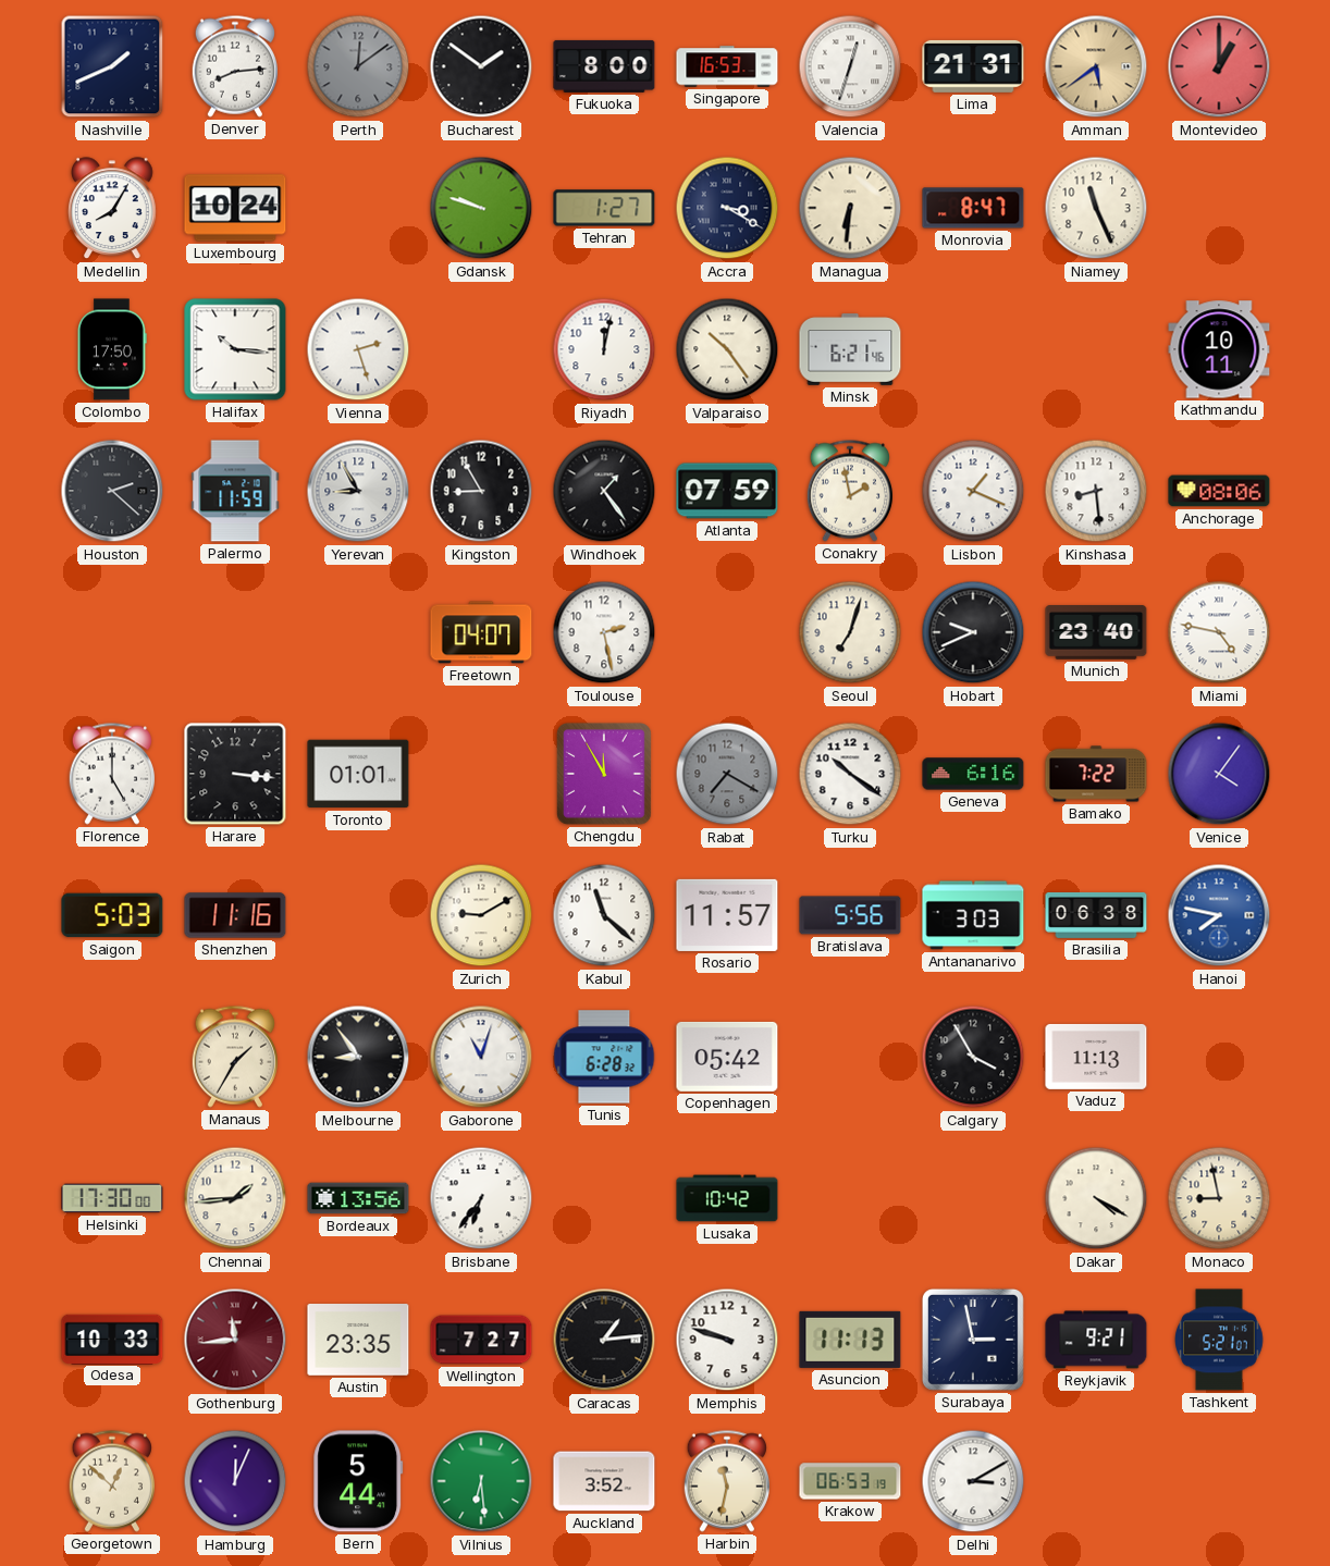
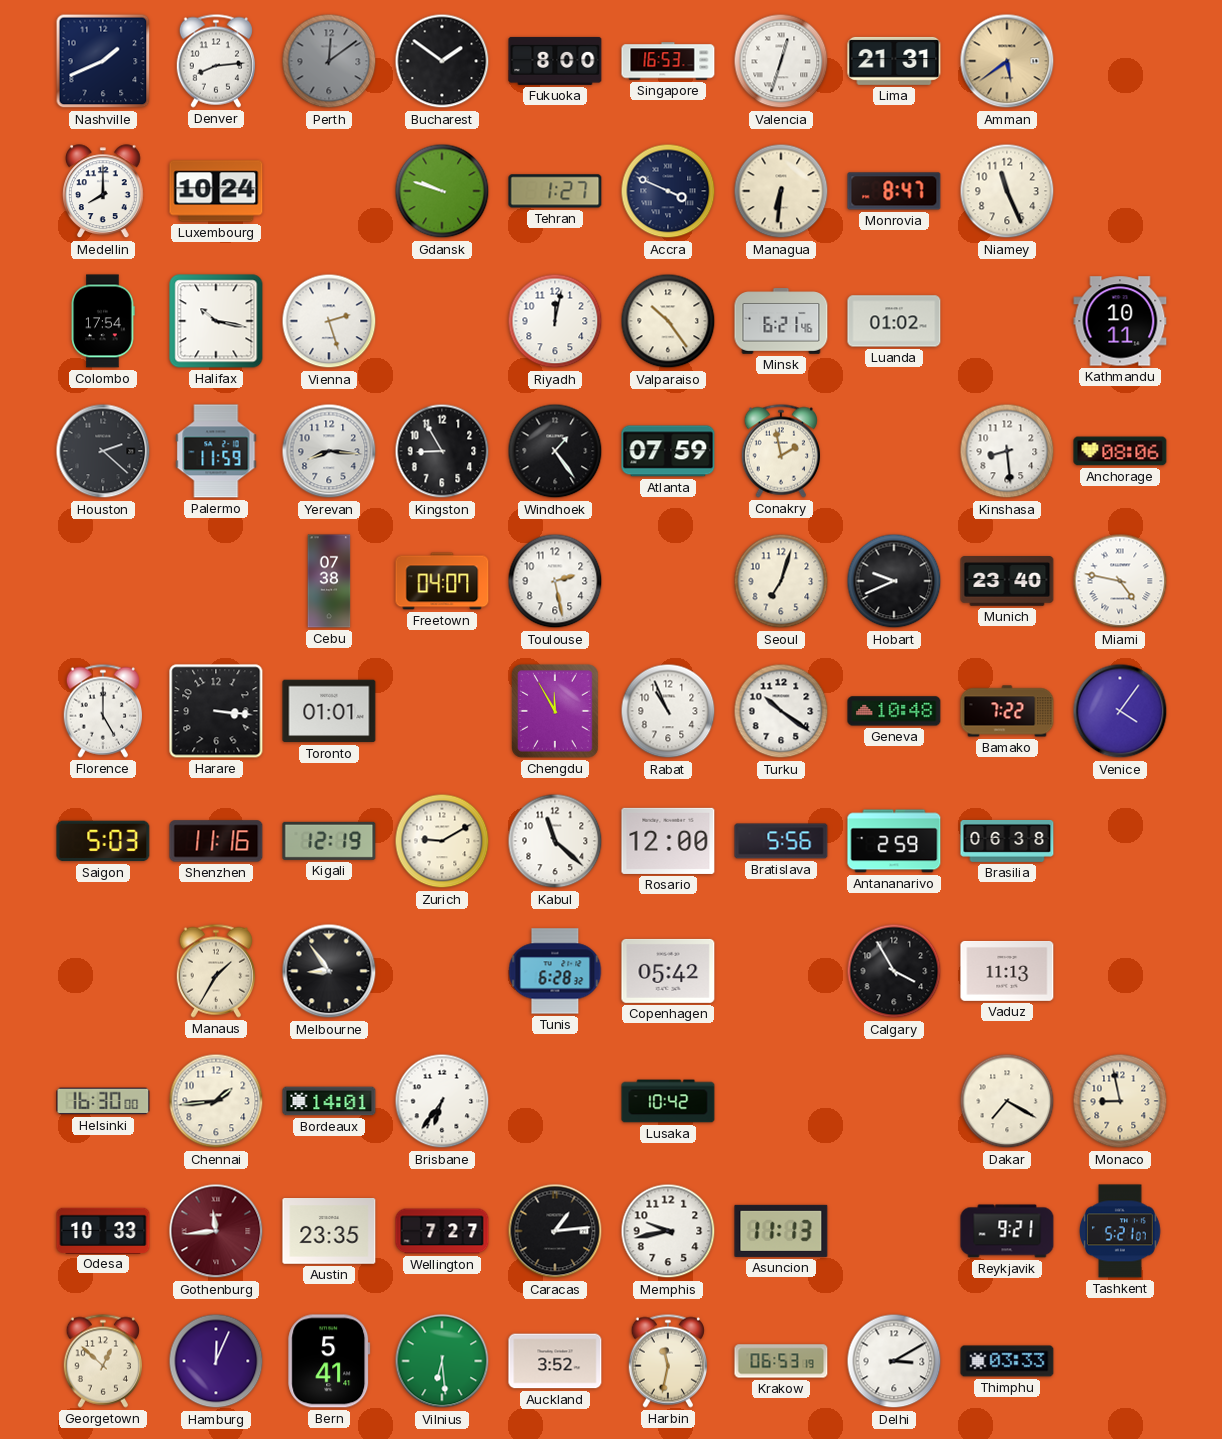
Montevideo: 1:00 -> none (1219, 66)
Medellin: 8:05 -> 8:00 (104, 192)
Accra: 3:20 -> 3:49 (668, 191)
Colombo: 17:50 -> 17:54 (103, 321)
Halifax: 10:16 -> 10:17 (216, 321)
Luanda: none -> 01:02 (894, 321)
Yerevan: 8:55 -> 8:16 (329, 451)
Lisbon: 1:19 -> none (973, 491)
Cebu: none -> 07:38 (329, 581)
Rabat: 7:20 -> 10:56 (668, 711)
Rabat dial: grey -> white (668, 711)
Geneva: 6:16 -> 10:48 (894, 711)
Kigali: none -> 12:19 (329, 841)
Rosario: 11:57 -> 12:00 (668, 841)
Antananarivo: 3:03 -> 2:59 (894, 841)
Hanoi: 7:47 -> none (1219, 915)
Gaborone: 11:03 -> none (481, 1057)
Helsinki: 17:30 -> 16:30 (103, 1101)
Bordeaux: 13:56 -> 14:01 (329, 1101)
Dakar: 4:20 -> 7:20 (1007, 1101)
Memphis: 9:48 -> 9:43 (668, 1231)
Surabaya: 2:58 -> none (973, 1340)
Bern: 5:44 -> 5:41 (329, 1361)
Thimphu: none -> 03:33 (1007, 1361)
